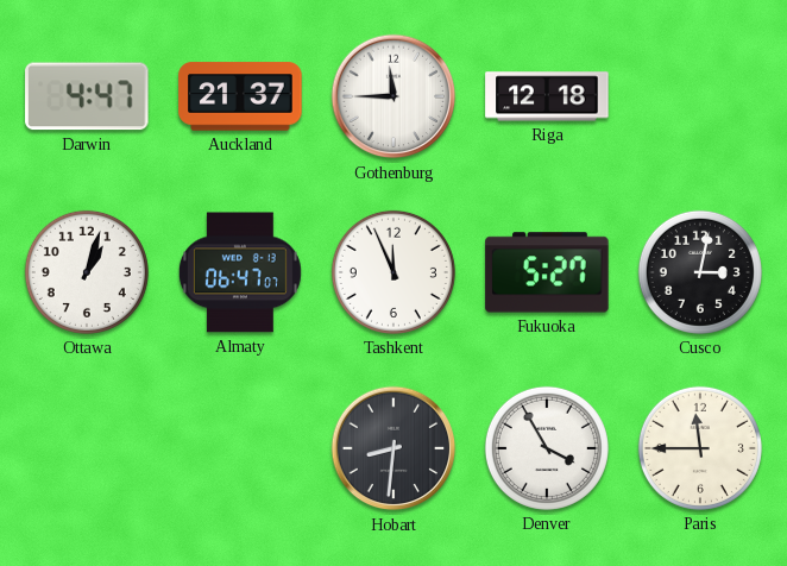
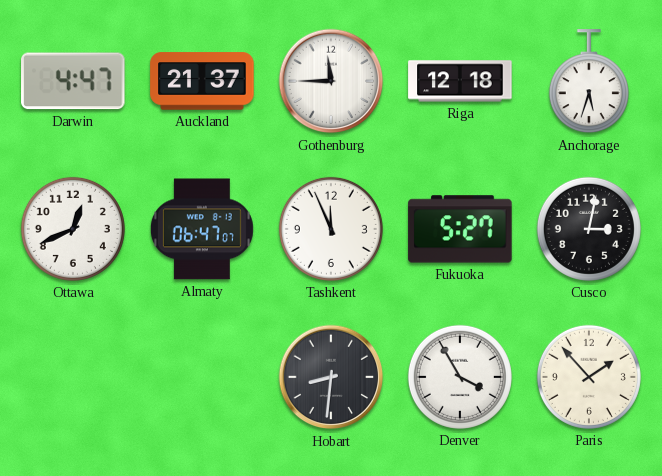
Anchorage: none -> 5:33 (589, 82)
Ottawa: 1:03 -> 12:41 (73, 229)
Paris: 11:45 -> 1:53 (589, 377)
